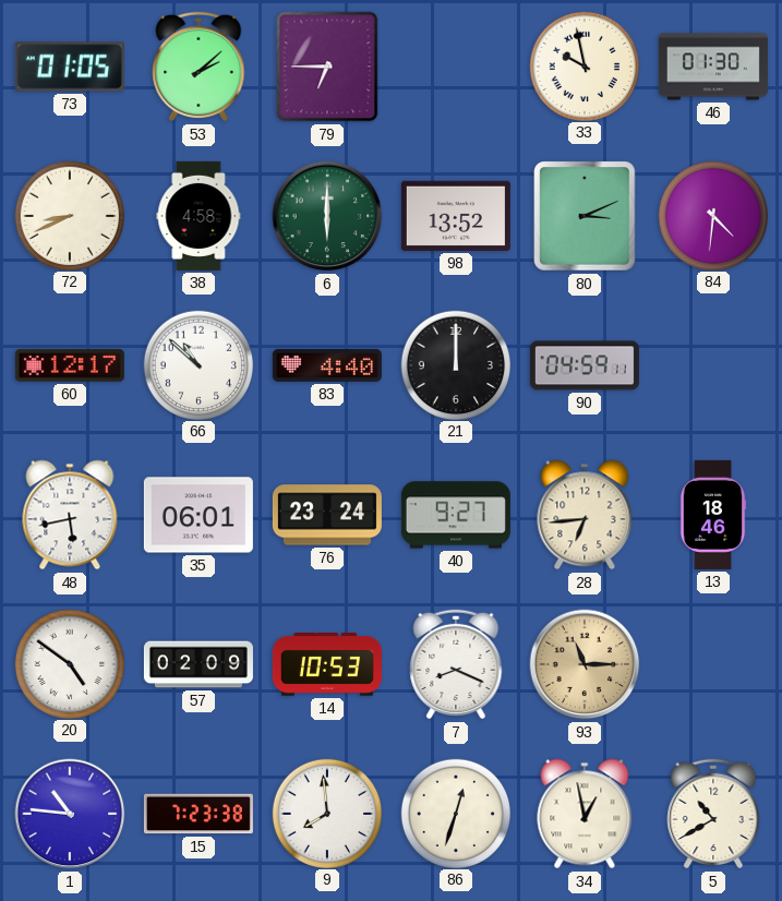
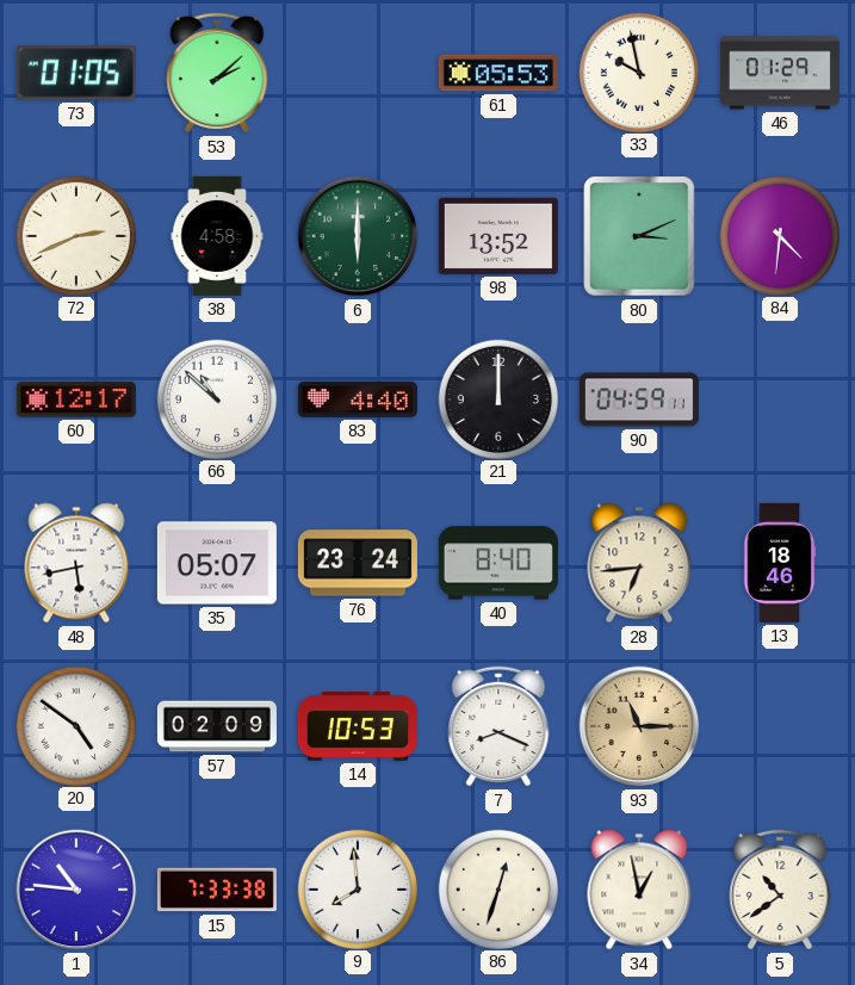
79: 6:45 -> none (327, 67)
61: none -> 05:53 (498, 73)
46: 01:30 -> 01:29 (780, 73)
72: 8:41 -> 2:41 (75, 235)
35: 06:01 -> 05:07 (217, 563)
40: 9:27 -> 8:40 (498, 563)
15: 7:23 -> 7:33 (217, 890)
5: 10:40 -> 10:39 (780, 890)
